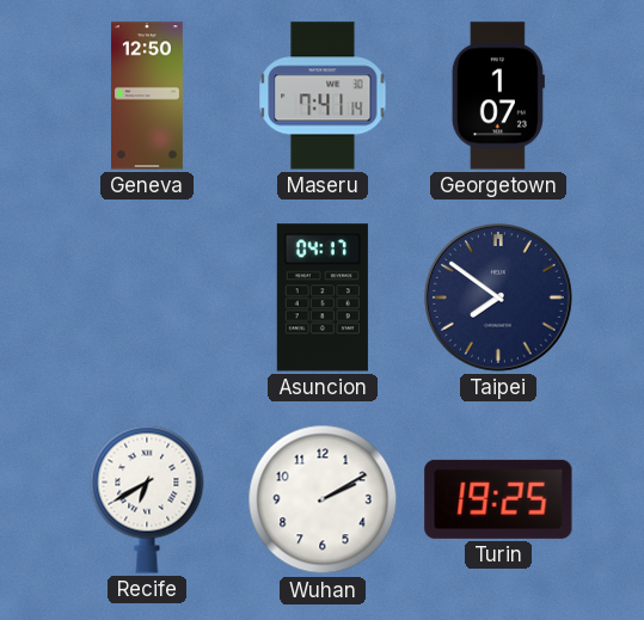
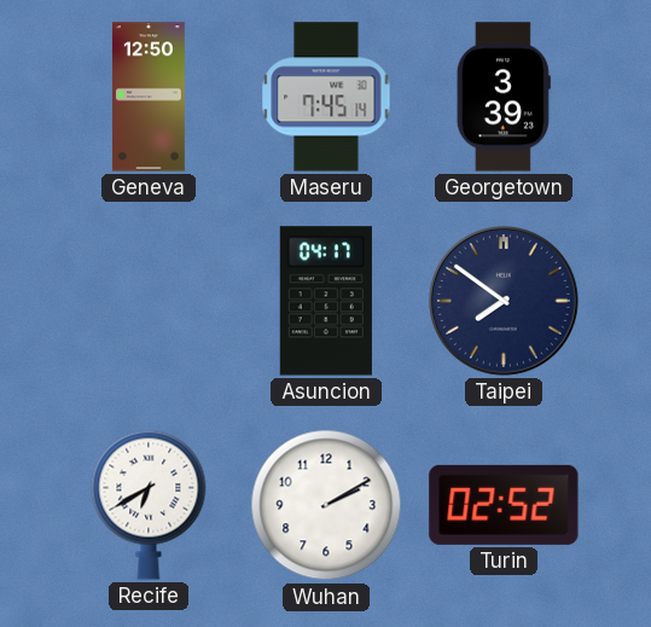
Maseru: 7:41 -> 7:45 (326, 97)
Georgetown: 1:07 -> 3:39 (504, 97)
Turin: 19:25 -> 02:52 (504, 505)
